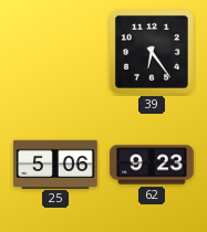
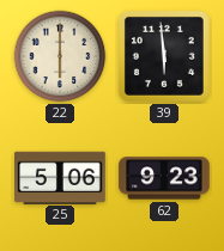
22: none -> 6:00 (60, 56)
39: 6:24 -> 5:59 (164, 56)
